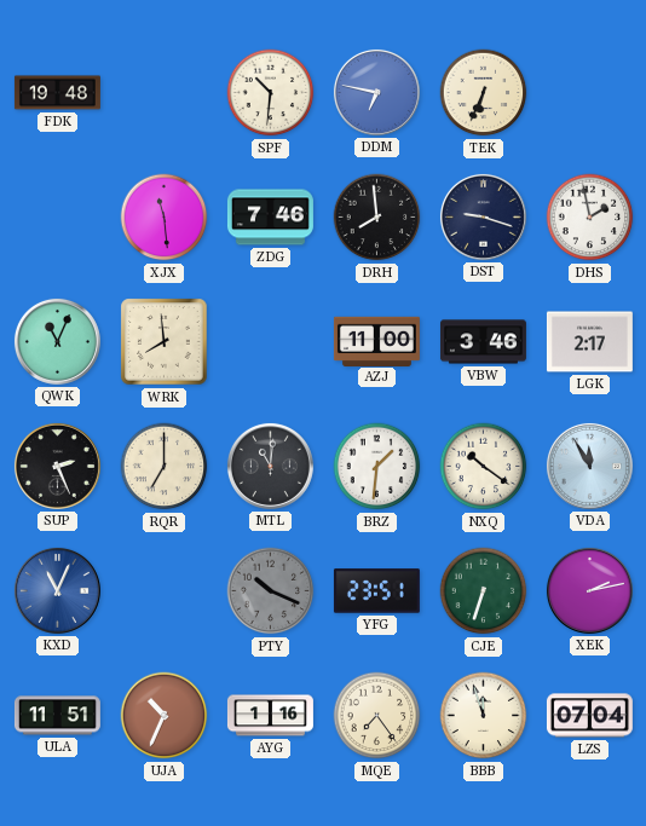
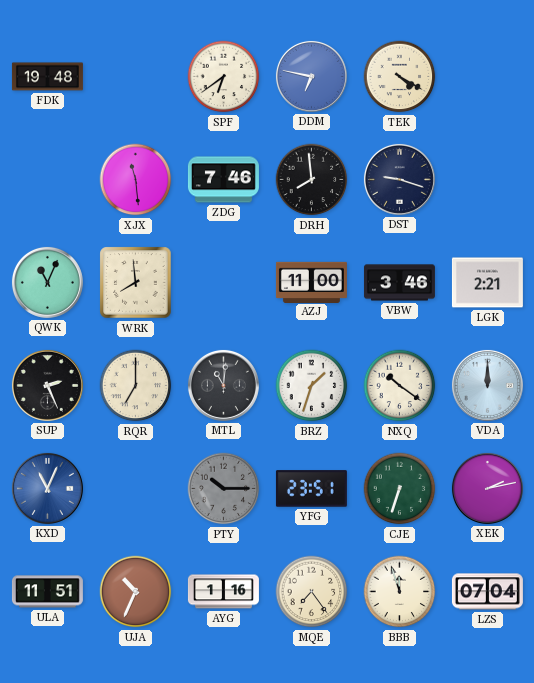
SPF: 10:31 -> 6:39 (224, 77)
TEK: 6:34 -> 4:20 (400, 77)
DHS: 1:58 -> none (590, 218)
LGK: 2:17 -> 2:21 (487, 283)
BRZ: 1:31 -> 1:33 (312, 386)
VDA: 11:55 -> 12:00 (487, 385)
PTY: 10:19 -> 10:15 (224, 489)
